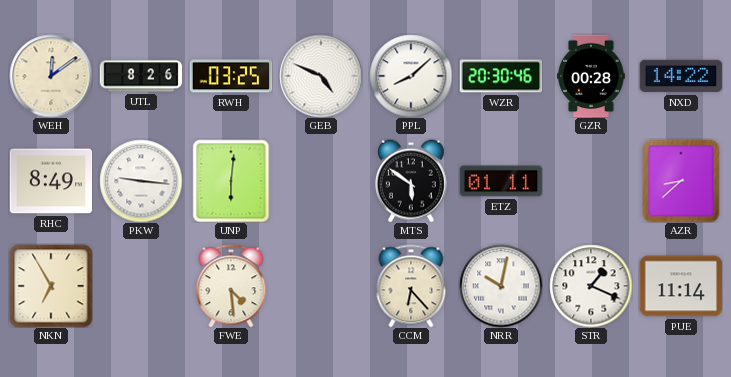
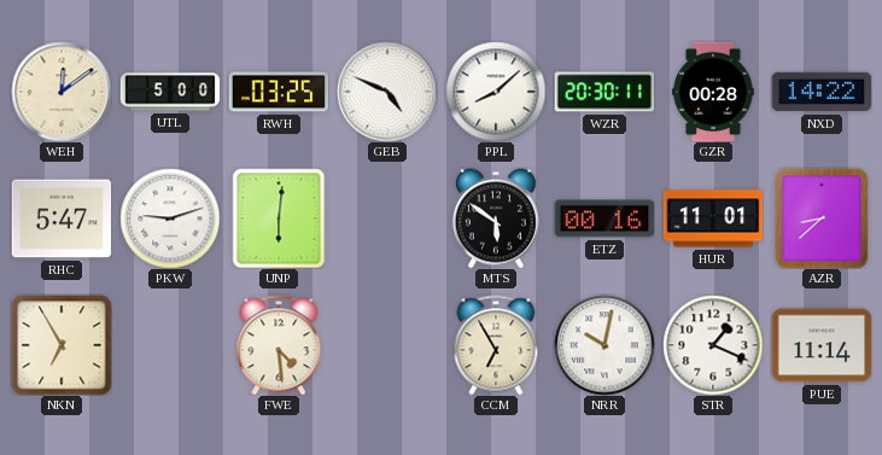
UTL: 8:26 -> 5:00 (170, 92)
WZR: 20:30:46 -> 20:30:11 (604, 92)
RHC: 8:49 -> 5:47 (62, 218)
PKW: 9:16 -> 9:12 (170, 218)
ETZ: 01:11 -> 00:16 (604, 218)
HUR: none -> 11:01 (713, 218)
CCM: 6:23 -> 6:55 (496, 345)
